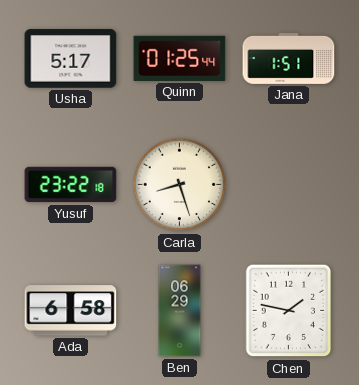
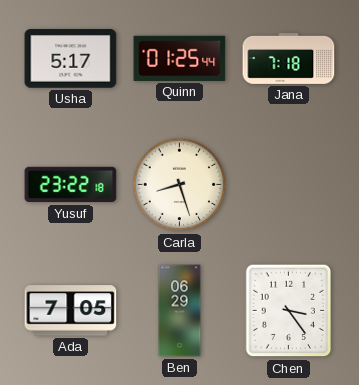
Jana: 1:51 -> 7:18 (289, 58)
Ada: 6:58 -> 7:05 (71, 311)
Chen: 1:47 -> 3:24 (289, 311)
